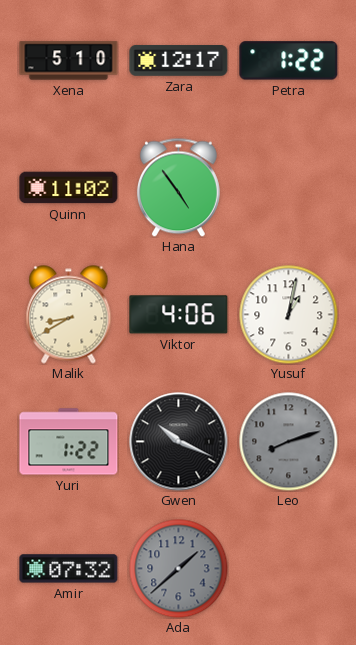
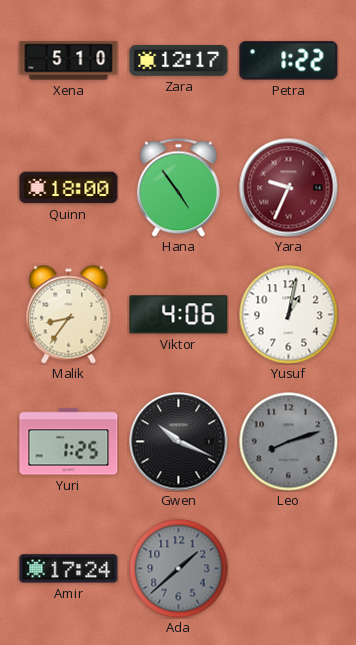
Quinn: 11:02 -> 18:00 (69, 188)
Yara: none -> 9:34 (289, 188)
Malik: 8:40 -> 8:36 (69, 315)
Yuri: 1:22 -> 1:25 (69, 442)
Amir: 07:32 -> 17:24 (69, 569)
